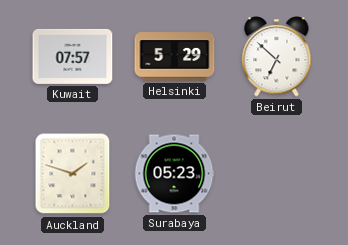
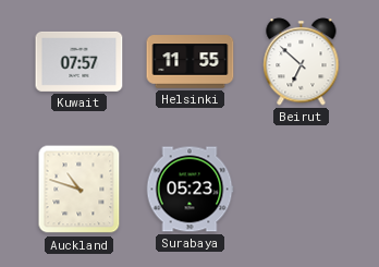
Helsinki: 5:29 -> 11:55 (191, 62)
Auckland: 1:48 -> 10:48 (80, 190)
